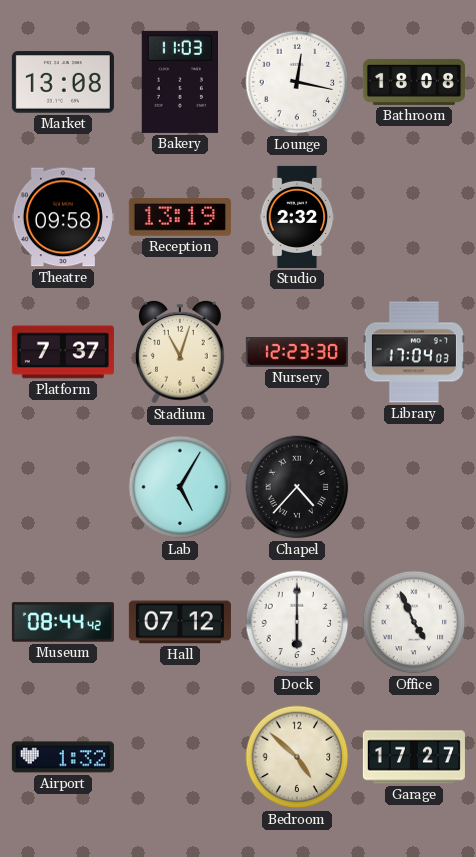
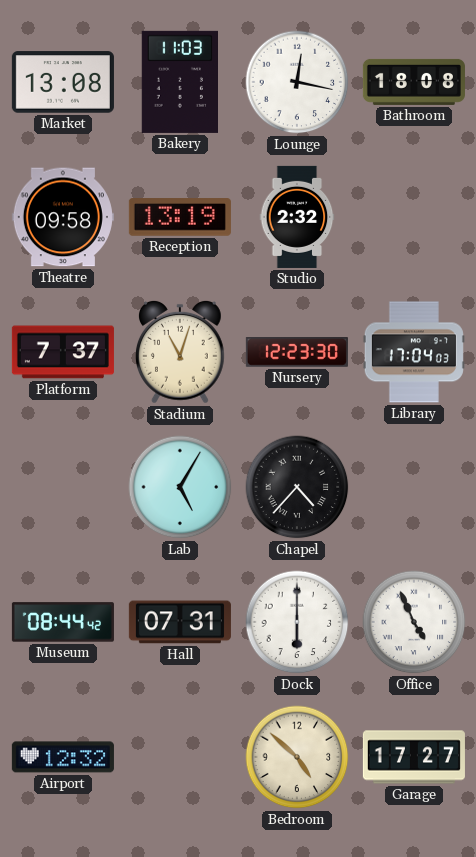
Hall: 07:12 -> 07:31 (180, 622)
Airport: 1:32 -> 12:32 (63, 757)
